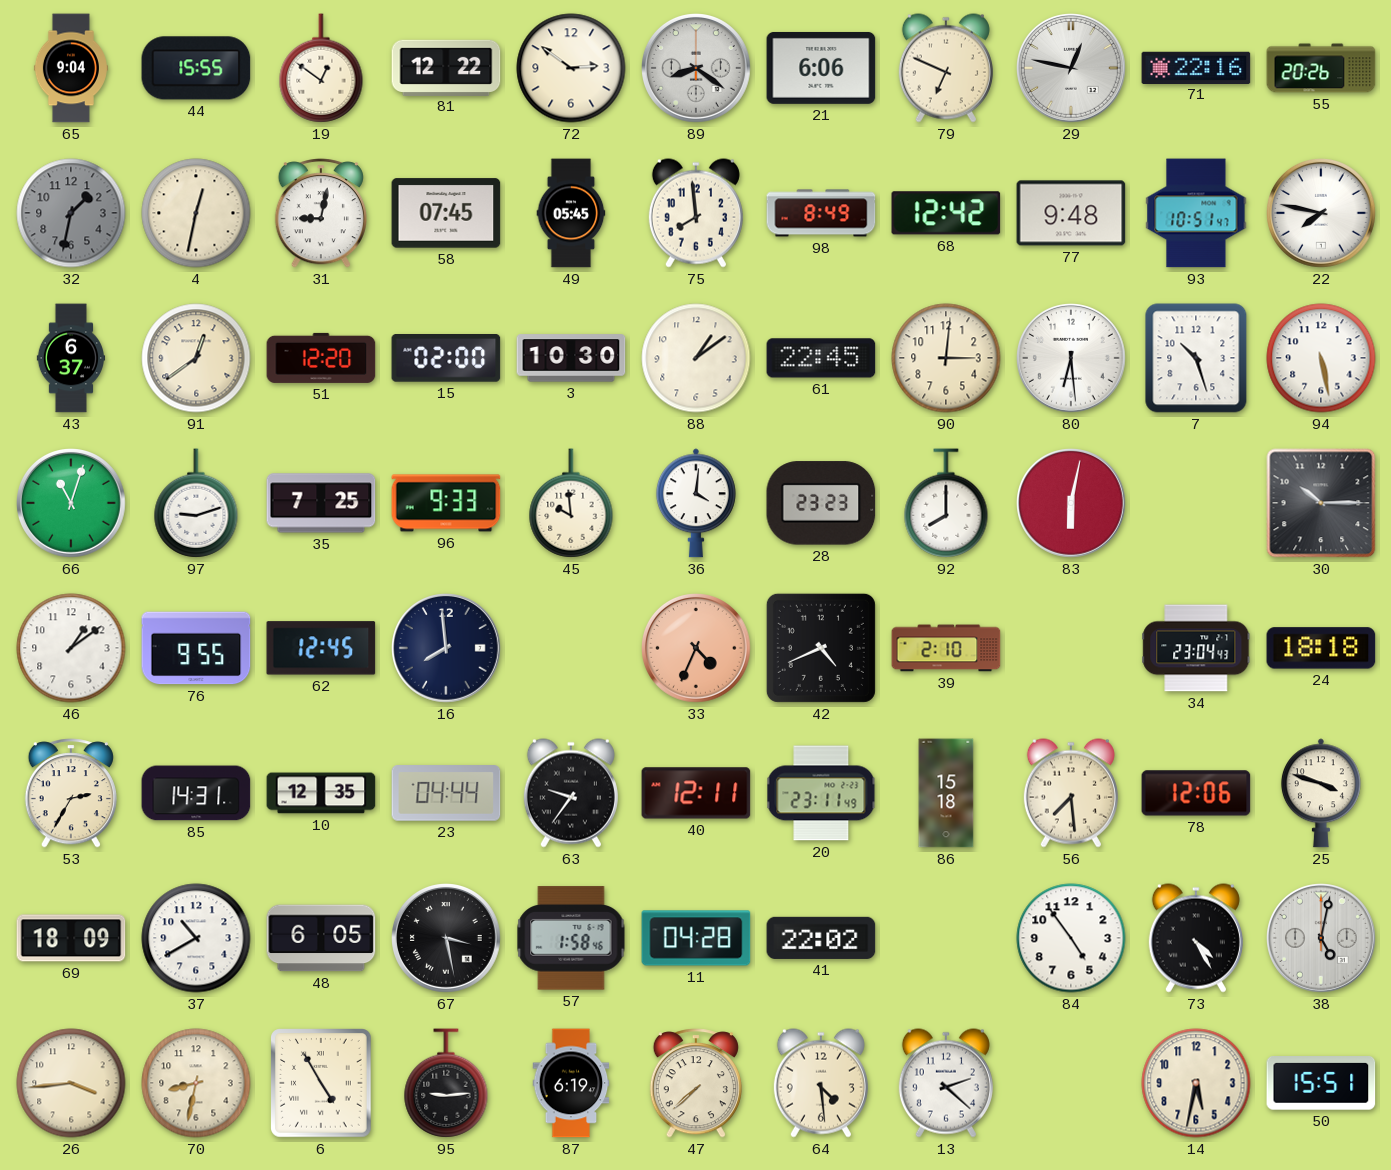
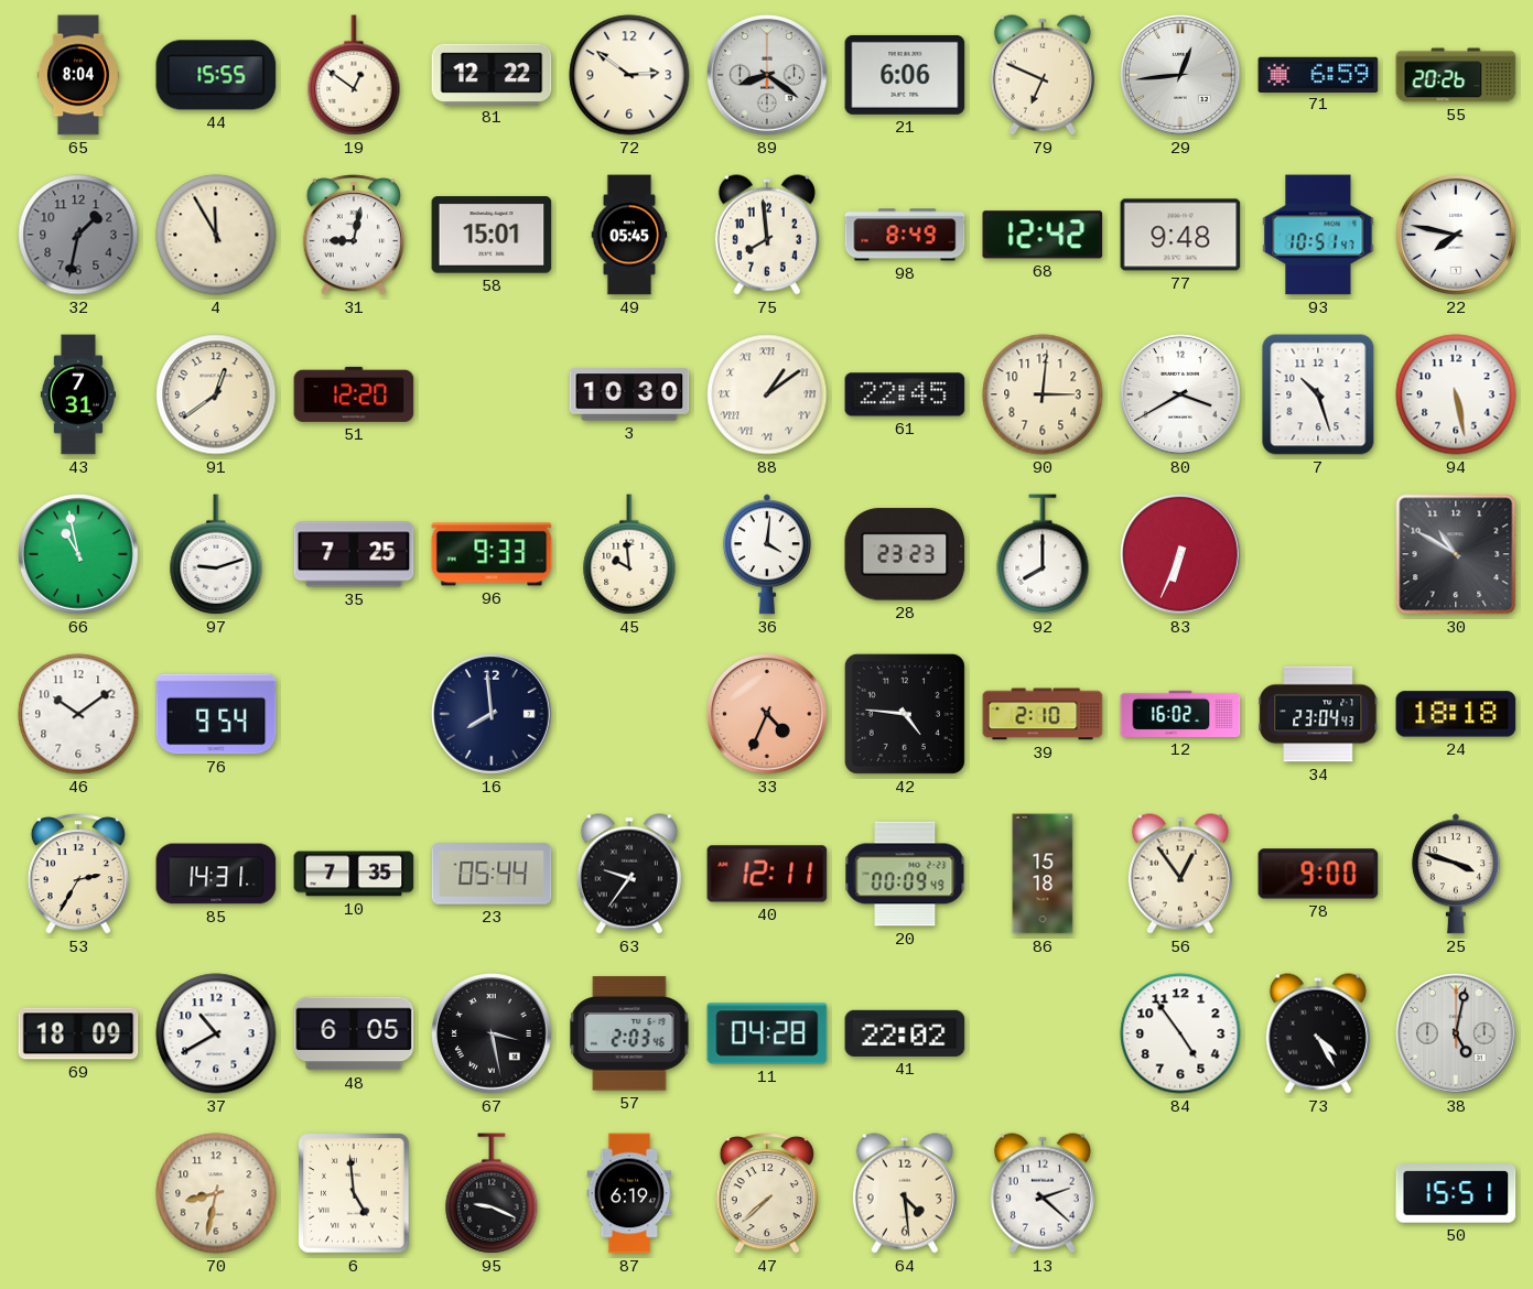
65: 9:04 -> 8:04 (78, 75)
29: 12:47 -> 12:44 (1181, 76)
71: 22:16 -> 6:59 (1318, 74)
4: 12:32 -> 11:55 (216, 235)
58: 07:45 -> 15:01 (492, 235)
43: 6:37 -> 7:31 (78, 394)
15: 02:00 -> none (446, 359)
88 numerals: Arabic -> Roman (767, 394)
80: 6:29 -> 3:40 (1181, 396)
66: 11:03 -> 10:58 (79, 555)
83: 6:02 -> 6:34 (1181, 555)
30: 10:15 -> 10:50 (1456, 554)
46: 1:09 -> 10:09 (78, 714)
76: 9:55 -> 9:54 (216, 714)
62: 12:45 -> none (321, 648)
42: 4:41 -> 4:46 (905, 714)
12: none -> 16:02 (1180, 714)
10: 12:35 -> 7:35 (354, 874)
23: 04:44 -> 05:44 (492, 874)
20: 23:11 -> 00:09 (905, 874)
56: 7:29 -> 12:54 (1180, 874)
78: 12:06 -> 9:00 (1318, 874)
57: 1:58 -> 2:03 (629, 1033)
26: 3:44 -> none (71, 1083)
6: 4:55 -> 4:59 (355, 1193)
95: 9:14 -> 9:19 (492, 1193)
14: 5:32 -> none (1196, 1083)
